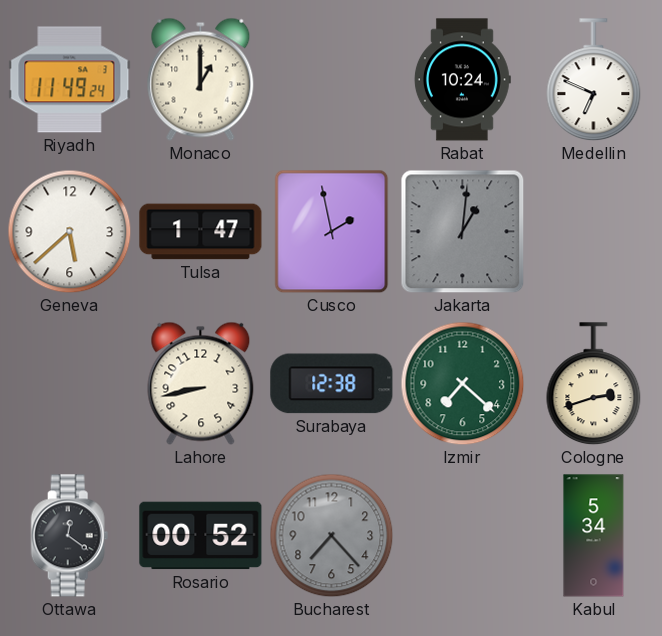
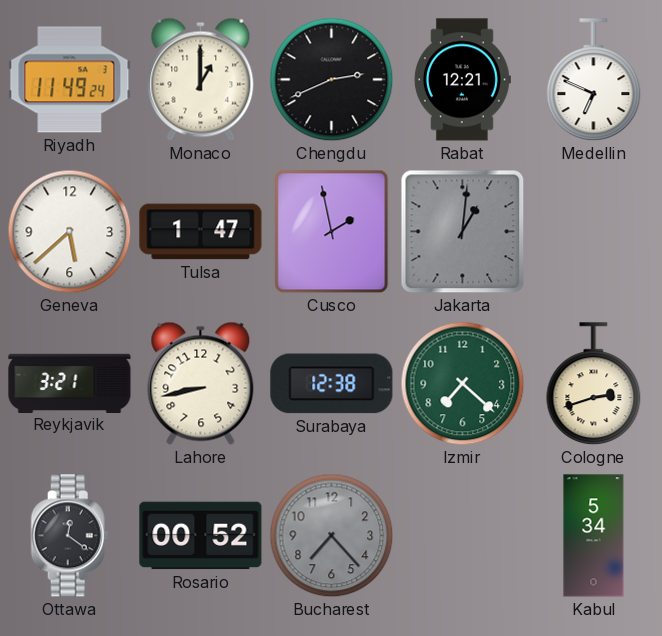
Chengdu: none -> 2:41 (332, 80)
Rabat: 10:24 -> 12:21 (462, 80)
Reykjavik: none -> 3:21 (70, 383)
